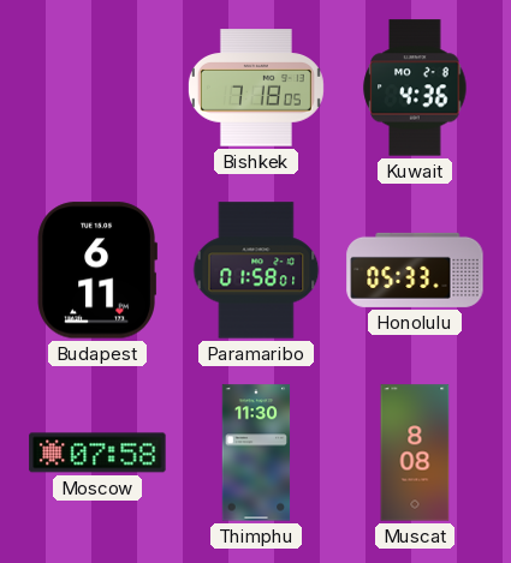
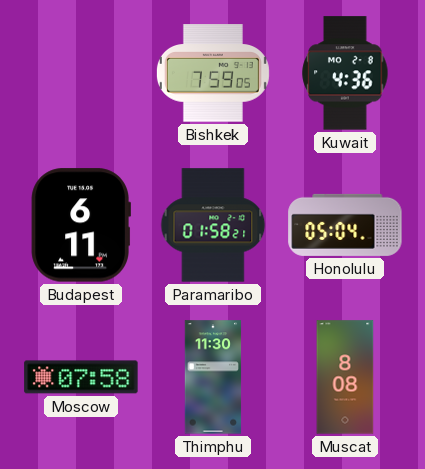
Bishkek: 7:18 -> 7:59 (213, 73)
Paramaribo: 01:58:01 -> 01:58:21 (213, 225)
Honolulu: 05:33 -> 05:04 (345, 225)
